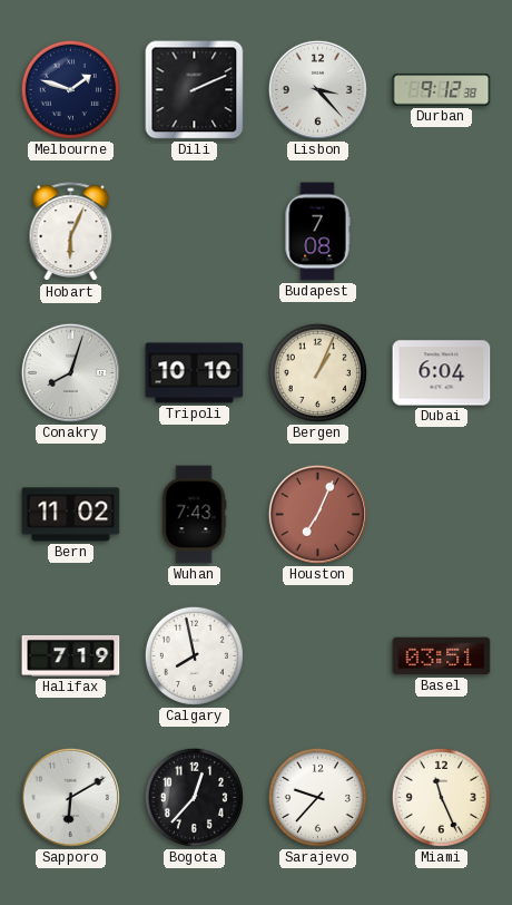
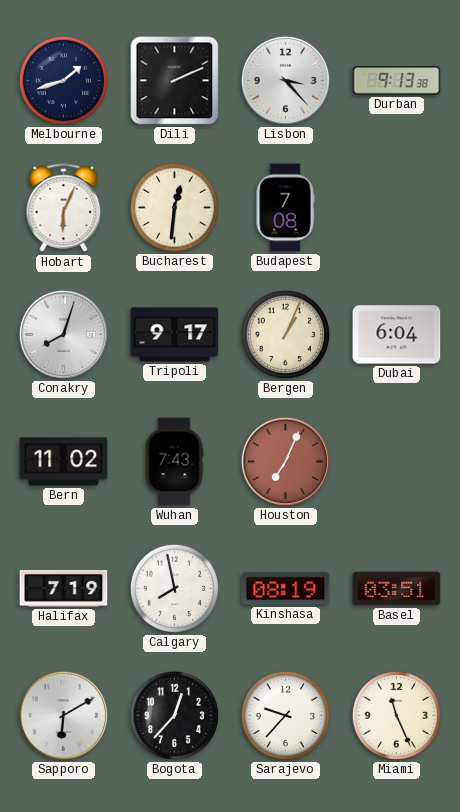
Melbourne: 1:48 -> 1:42 (63, 80)
Durban: 9:12 -> 9:13 (397, 81)
Bucharest: none -> 12:31 (174, 207)
Tripoli: 10:10 -> 9:17 (175, 335)
Kinshasa: none -> 08:19 (286, 589)
